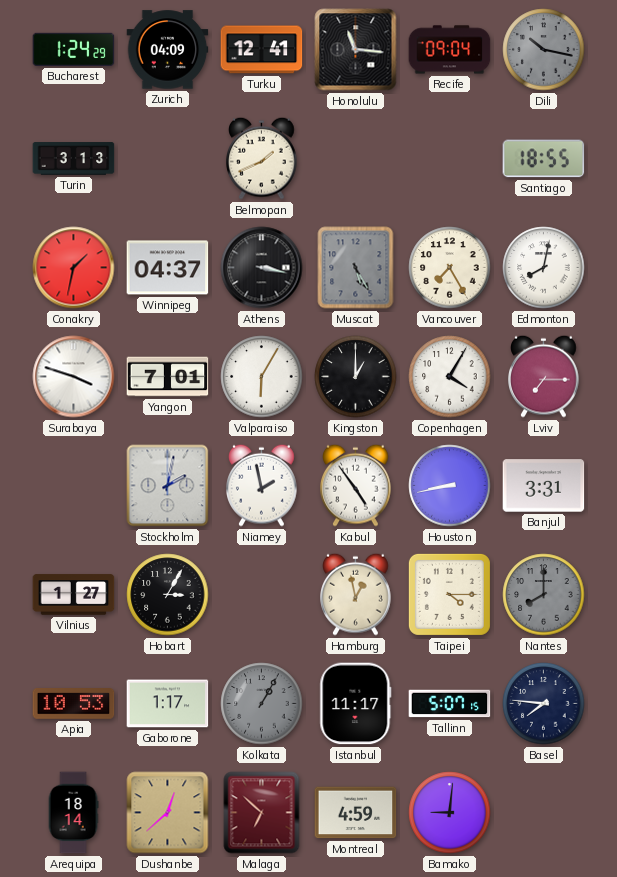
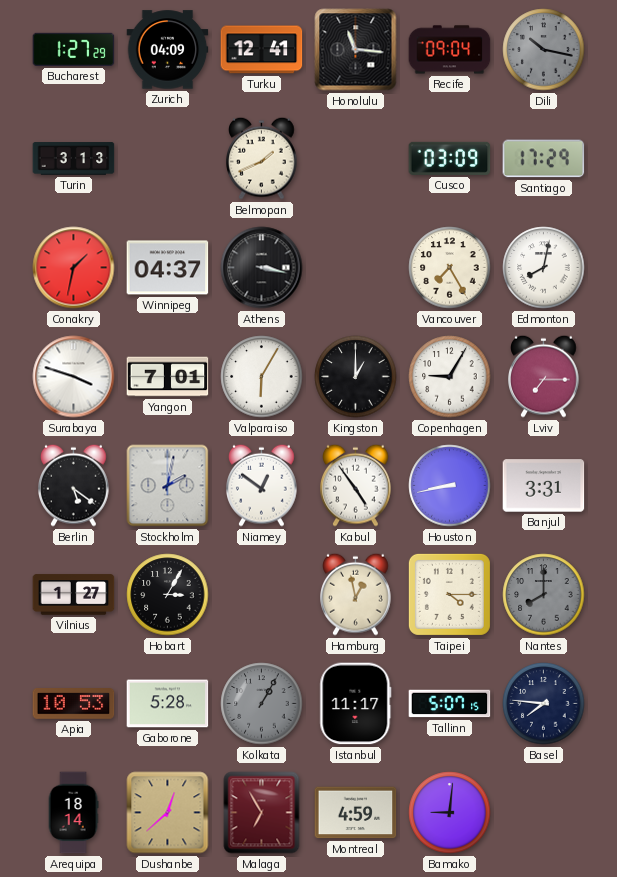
Bucharest: 1:24 -> 1:27 (74, 49)
Cusco: none -> 03:09 (450, 158)
Santiago: 18:55 -> 17:29 (544, 159)
Muscat: 5:25 -> none (356, 268)
Copenhagen: 4:05 -> 9:05 (450, 377)
Berlin: none -> 5:21 (74, 485)
Niamey: 1:58 -> 12:51 (262, 485)
Gaborone: 1:17 -> 5:28 (168, 704)
Malaga: 6:52 -> 6:55 (262, 813)
